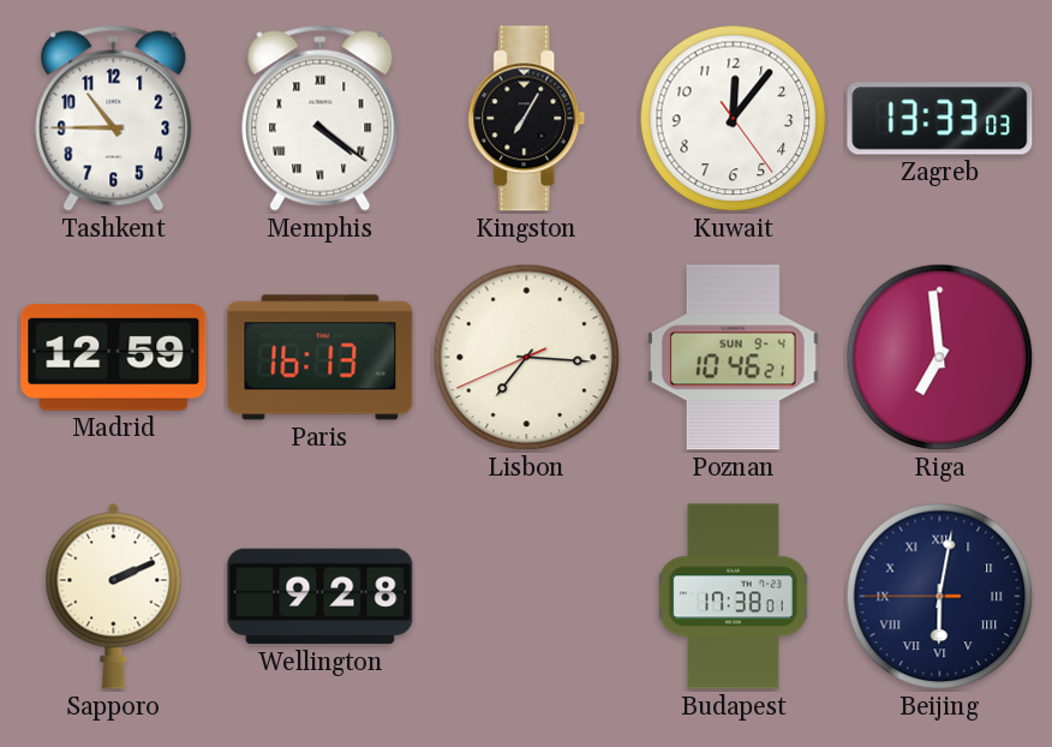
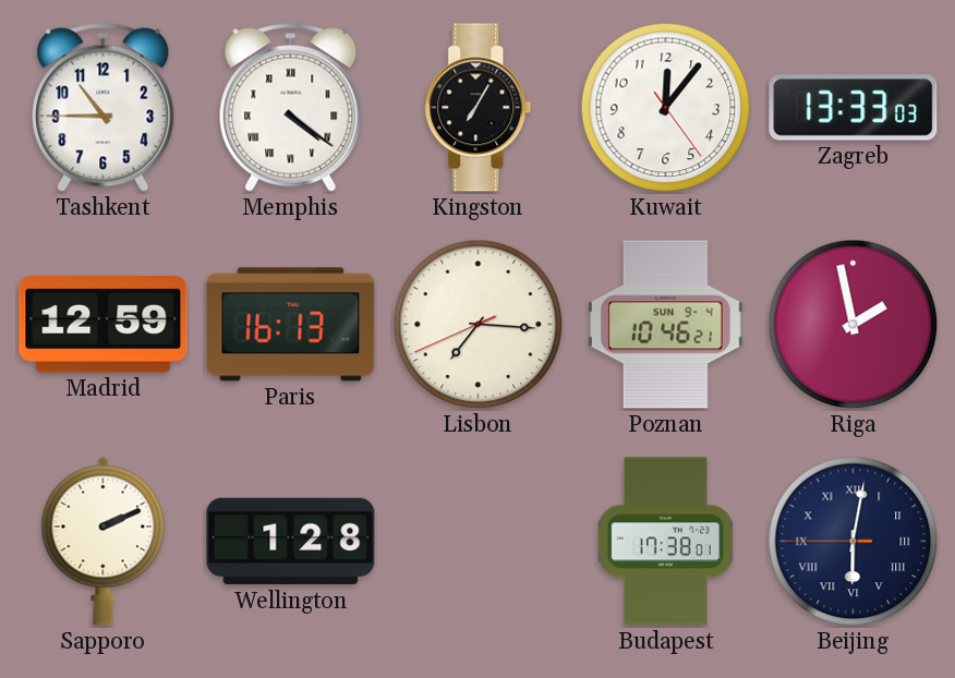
Riga: 6:59 -> 1:58 (854, 325)
Wellington: 9:28 -> 1:28 (291, 542)
